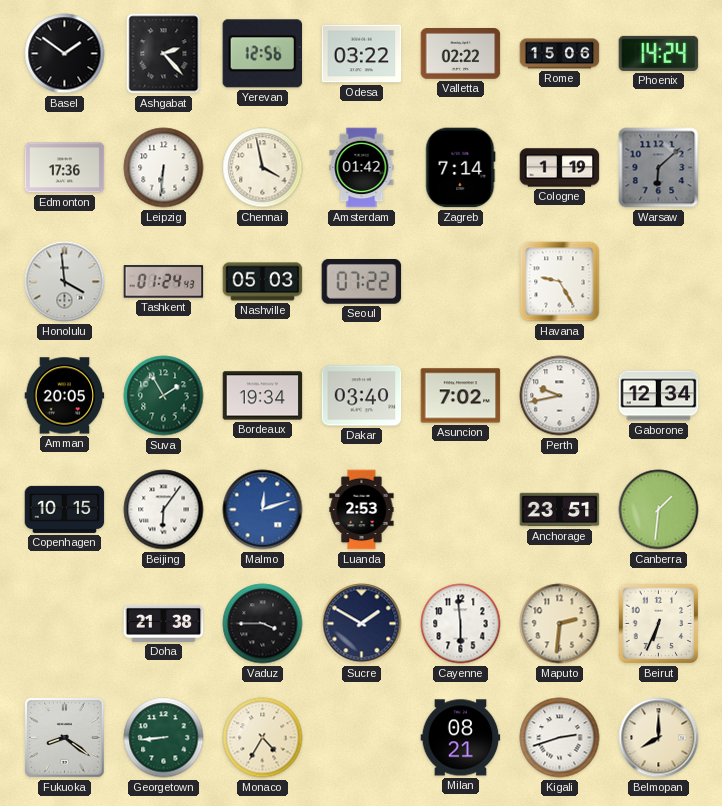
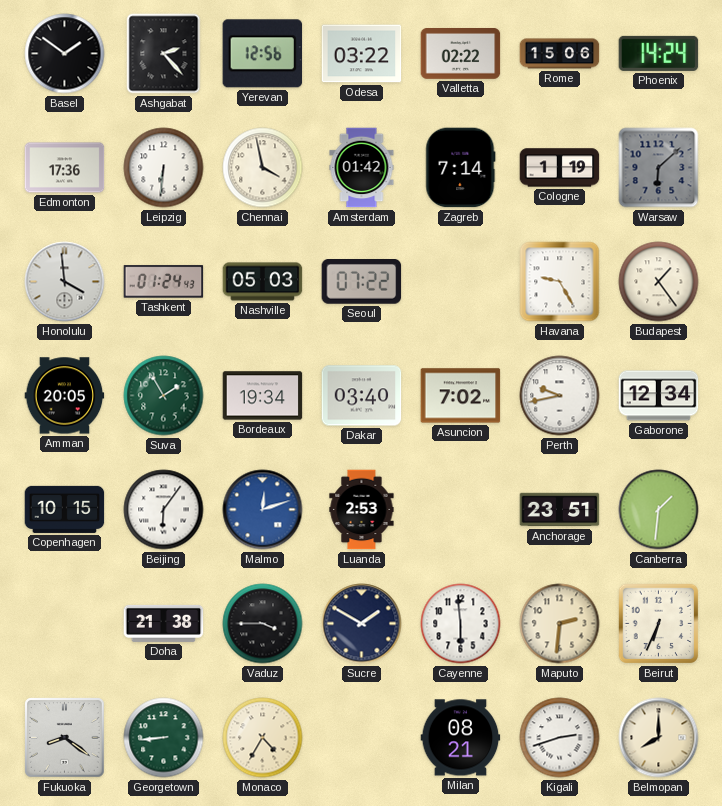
Budapest: none -> 1:24 (659, 282)
